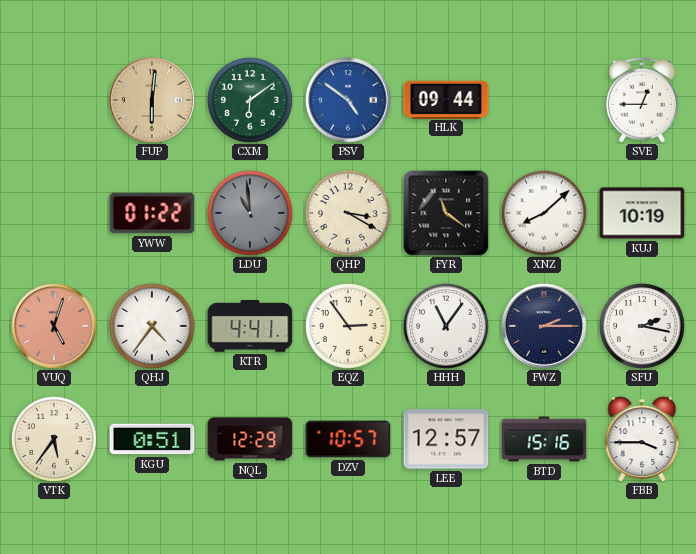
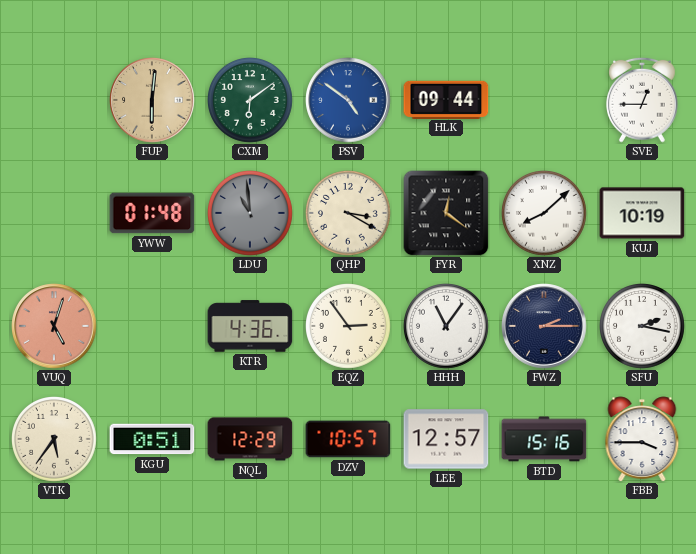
YWW: 01:22 -> 01:48 (152, 213)
FYR: 11:21 -> 12:21 (446, 213)
QHJ: 4:36 -> none (153, 327)
KTR: 4:41 -> 4:36 (250, 326)
